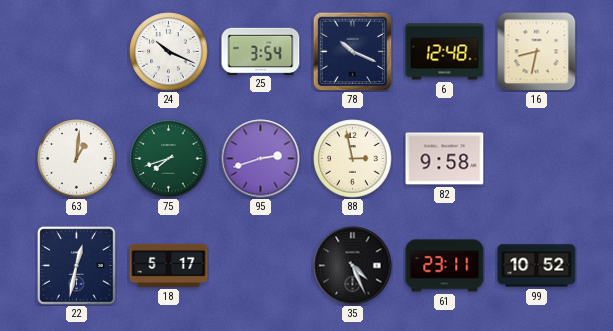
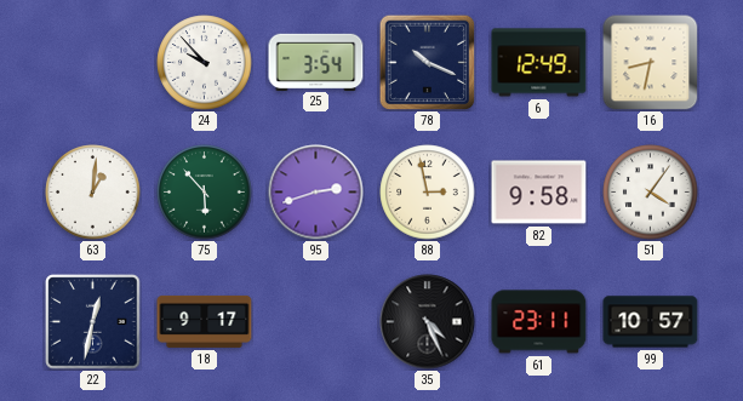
24: 10:19 -> 9:53 (205, 63)
6: 12:48 -> 12:49 (539, 63)
75: 7:42 -> 5:53 (205, 193)
51: none -> 4:06 (651, 193)
18: 5:17 -> 9:17 (205, 321)
99: 10:52 -> 10:57 (651, 322)
